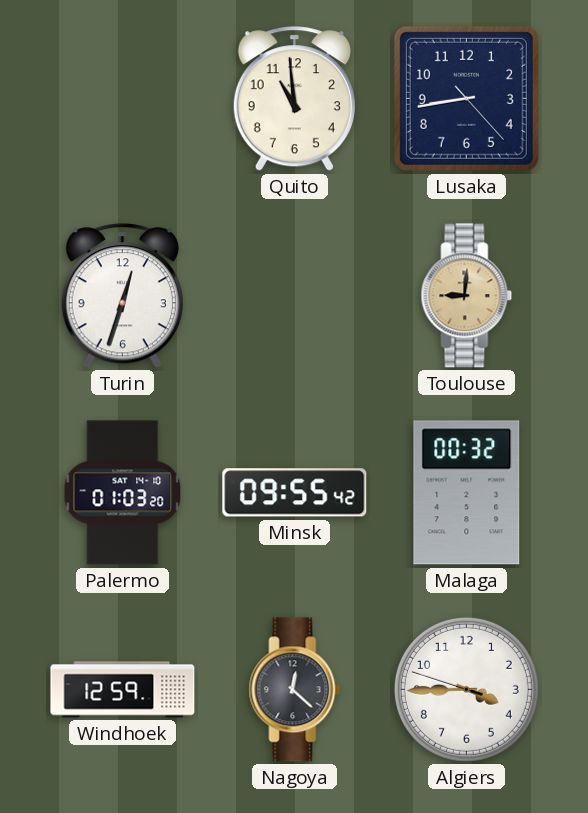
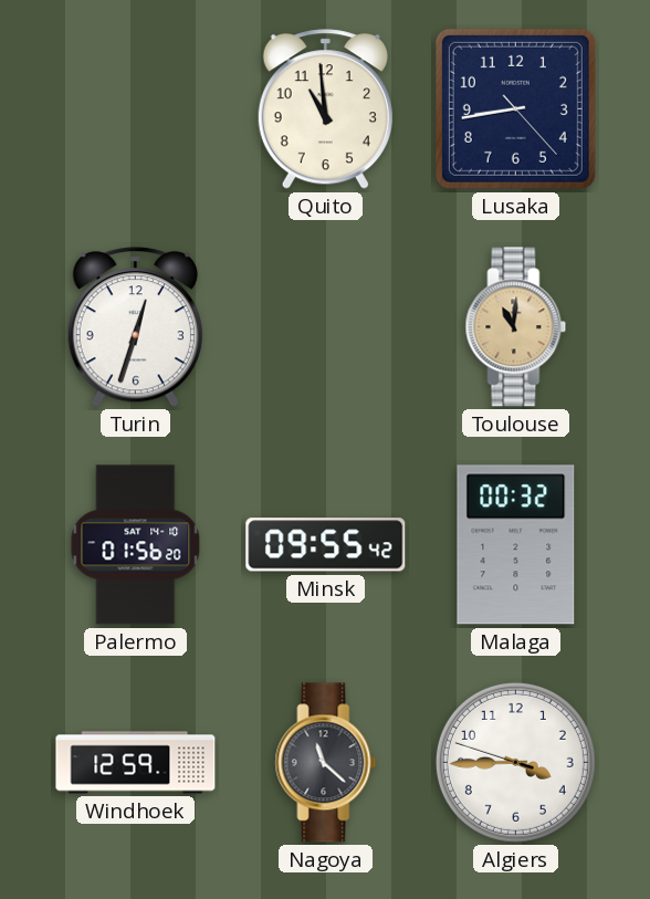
Toulouse: 9:01 -> 11:01 (516, 327)
Palermo: 01:03 -> 01:56 (136, 545)
Nagoya: 12:22 -> 11:22 (326, 763)
